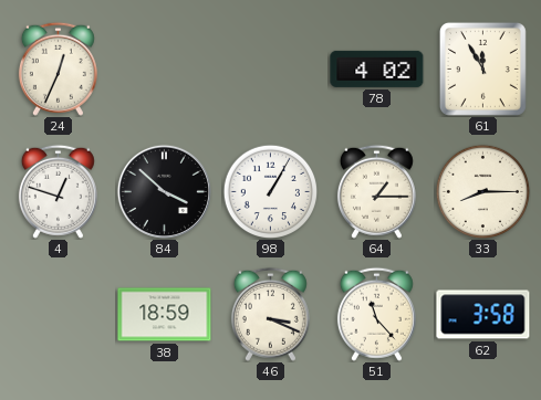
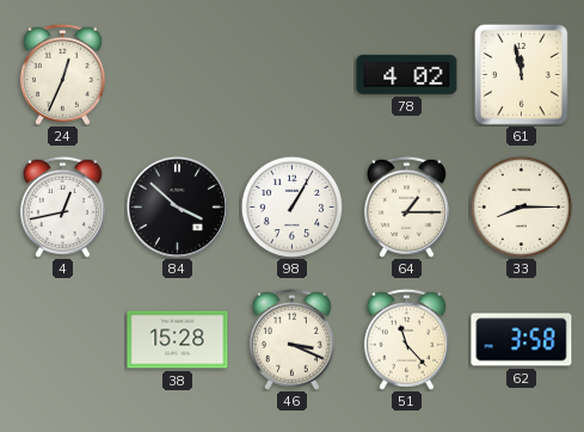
61: 11:55 -> 11:58 (521, 74)
4: 12:48 -> 12:43 (62, 206)
38: 18:59 -> 15:28 (178, 340)
